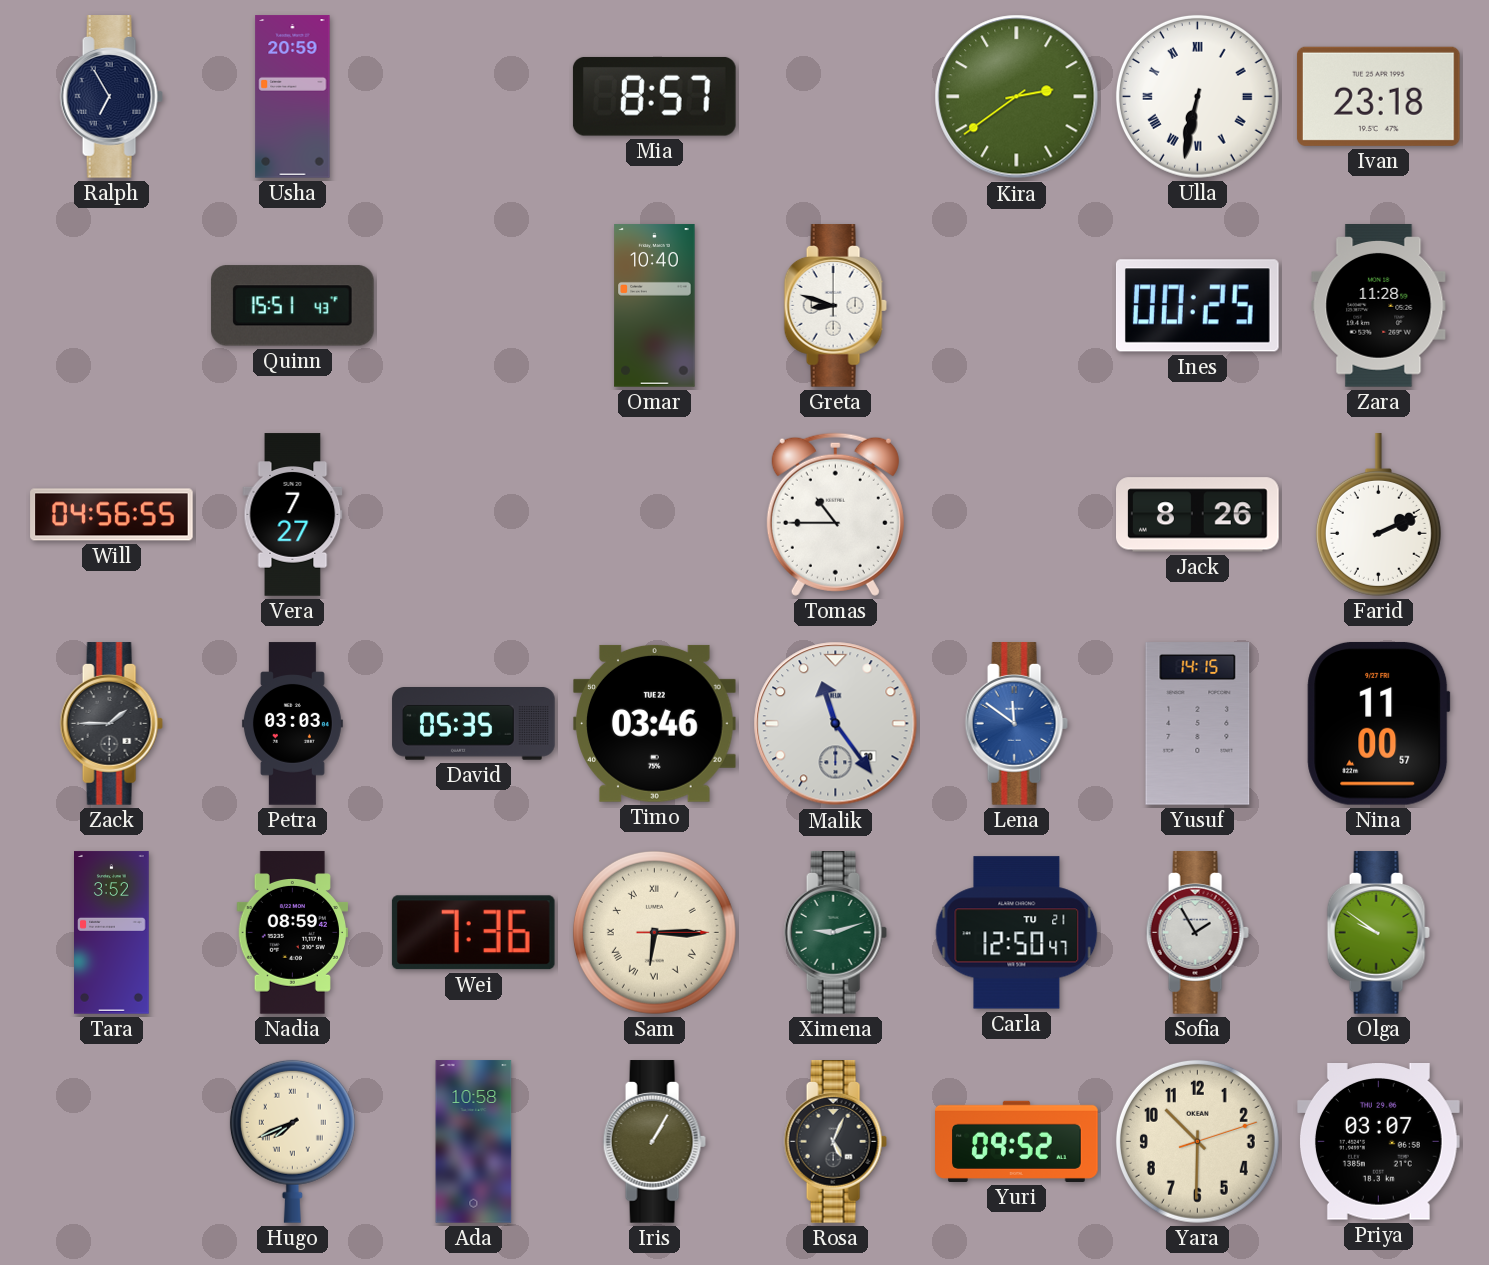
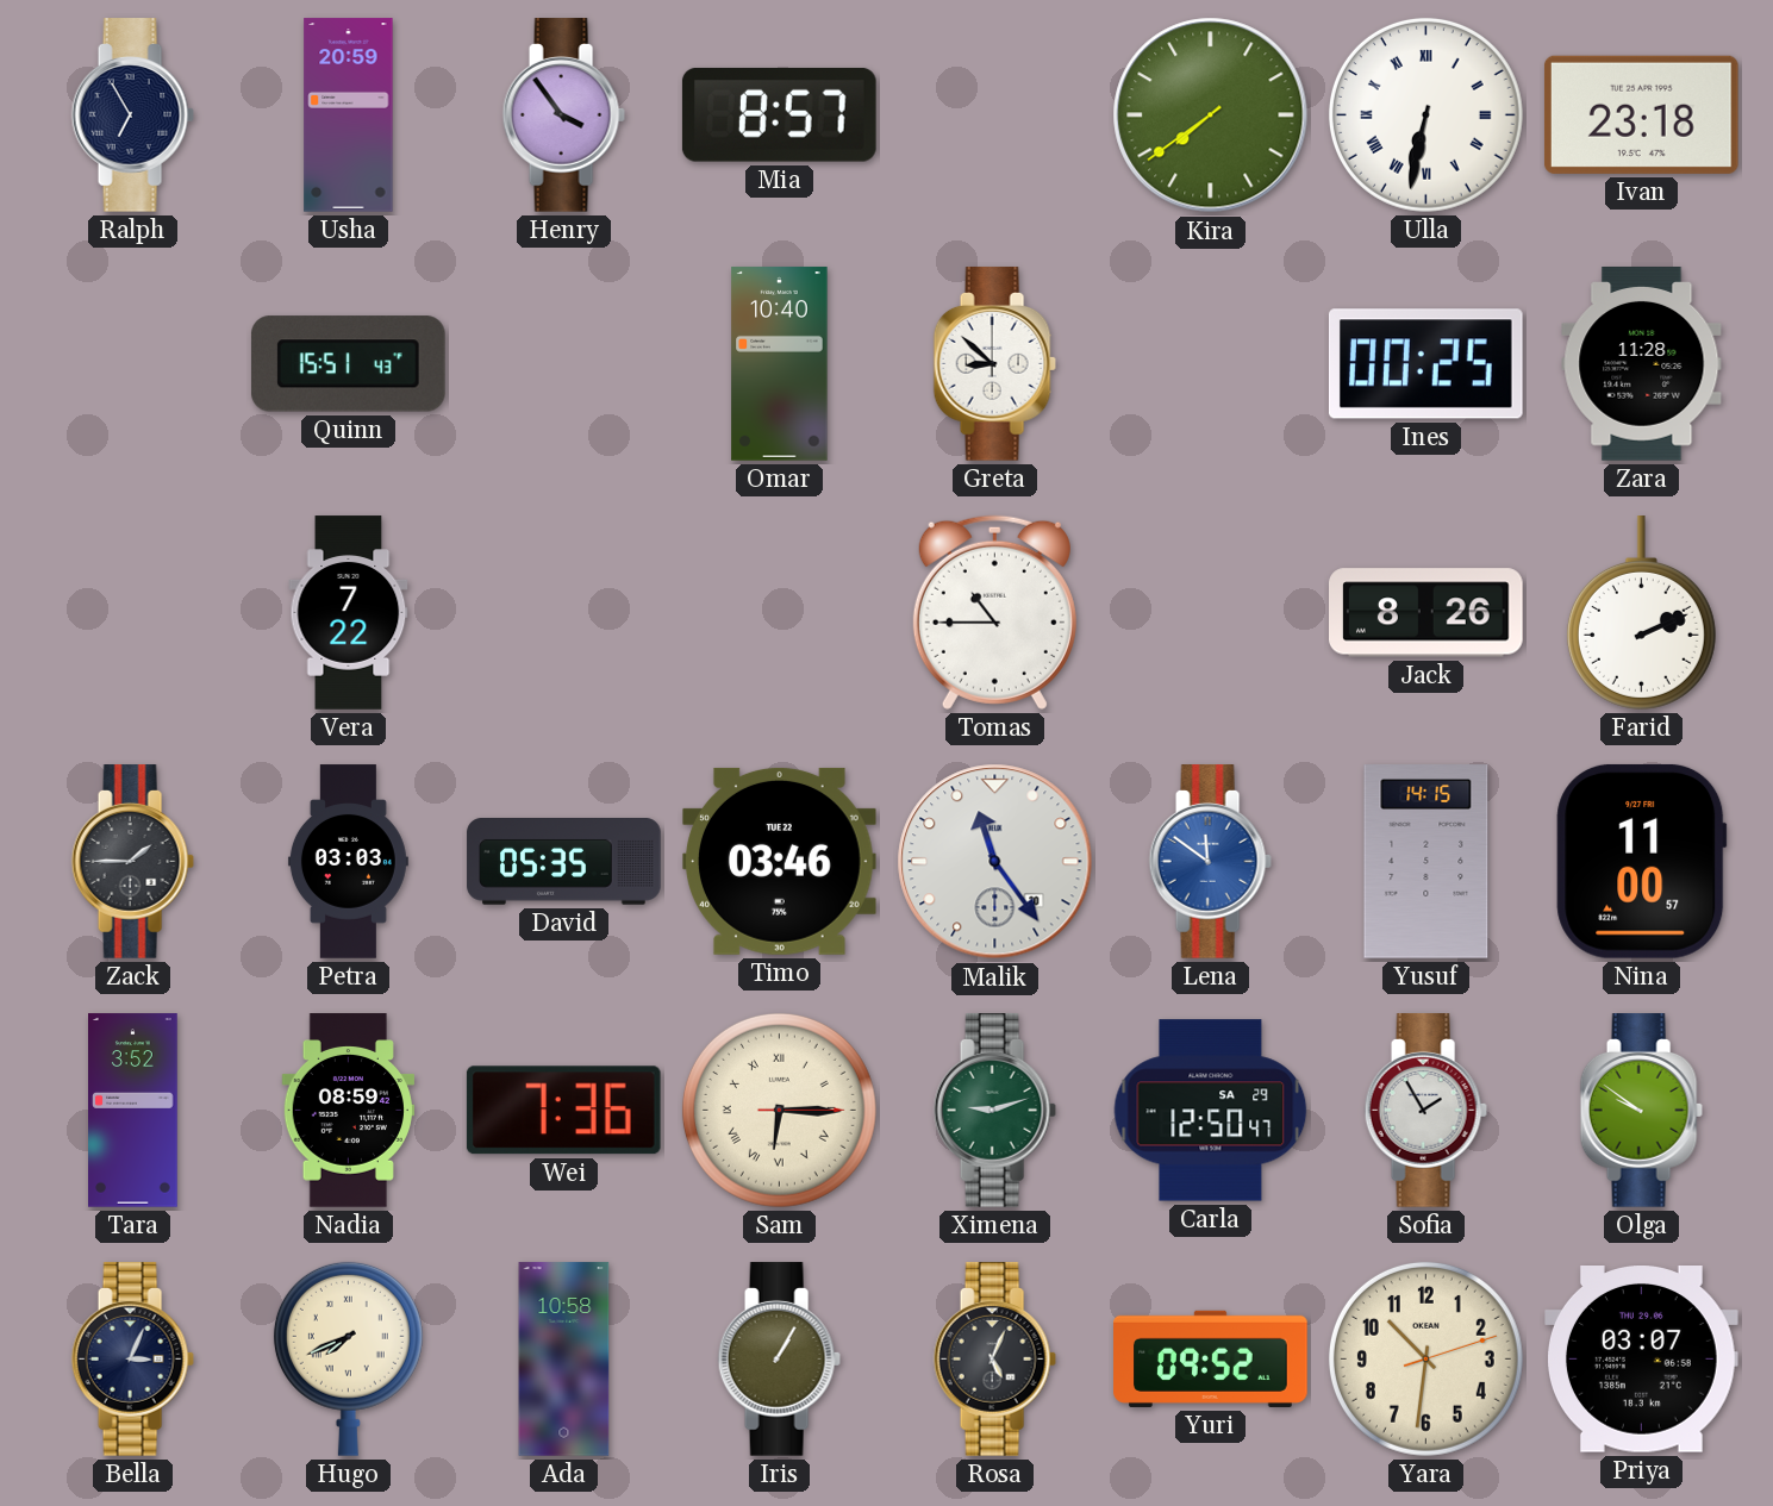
Henry: none -> 3:54 (563, 115)
Kira: 2:39 -> 7:39 (1211, 115)
Greta: 8:48 -> 8:52 (994, 364)
Will: 04:56 -> none (112, 515)
Vera: 7:27 -> 7:22 (349, 613)
Carla date: TU 21 -> SA 29 (1211, 1111)
Bella: none -> 3:04 (132, 1360)
Yara: 10:30 -> 10:31 (1425, 1358)
